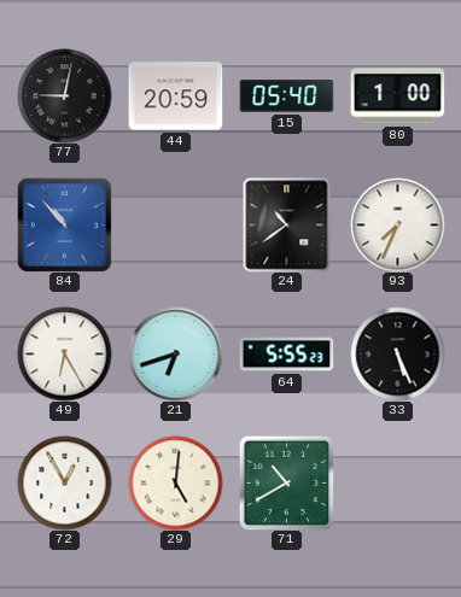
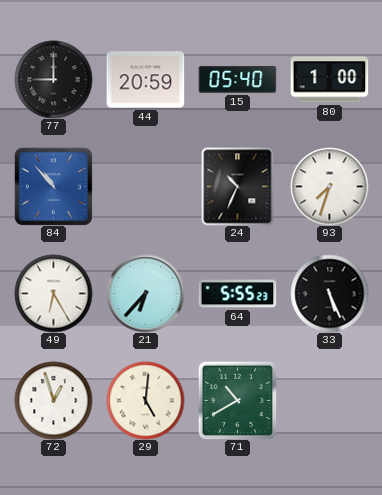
77: 9:02 -> 9:00 (53, 79)
24: 10:39 -> 10:34 (238, 186)
93: 7:34 -> 7:33 (329, 186)
21: 6:42 -> 6:37 (145, 293)
72: 12:55 -> 12:57 (53, 400)
